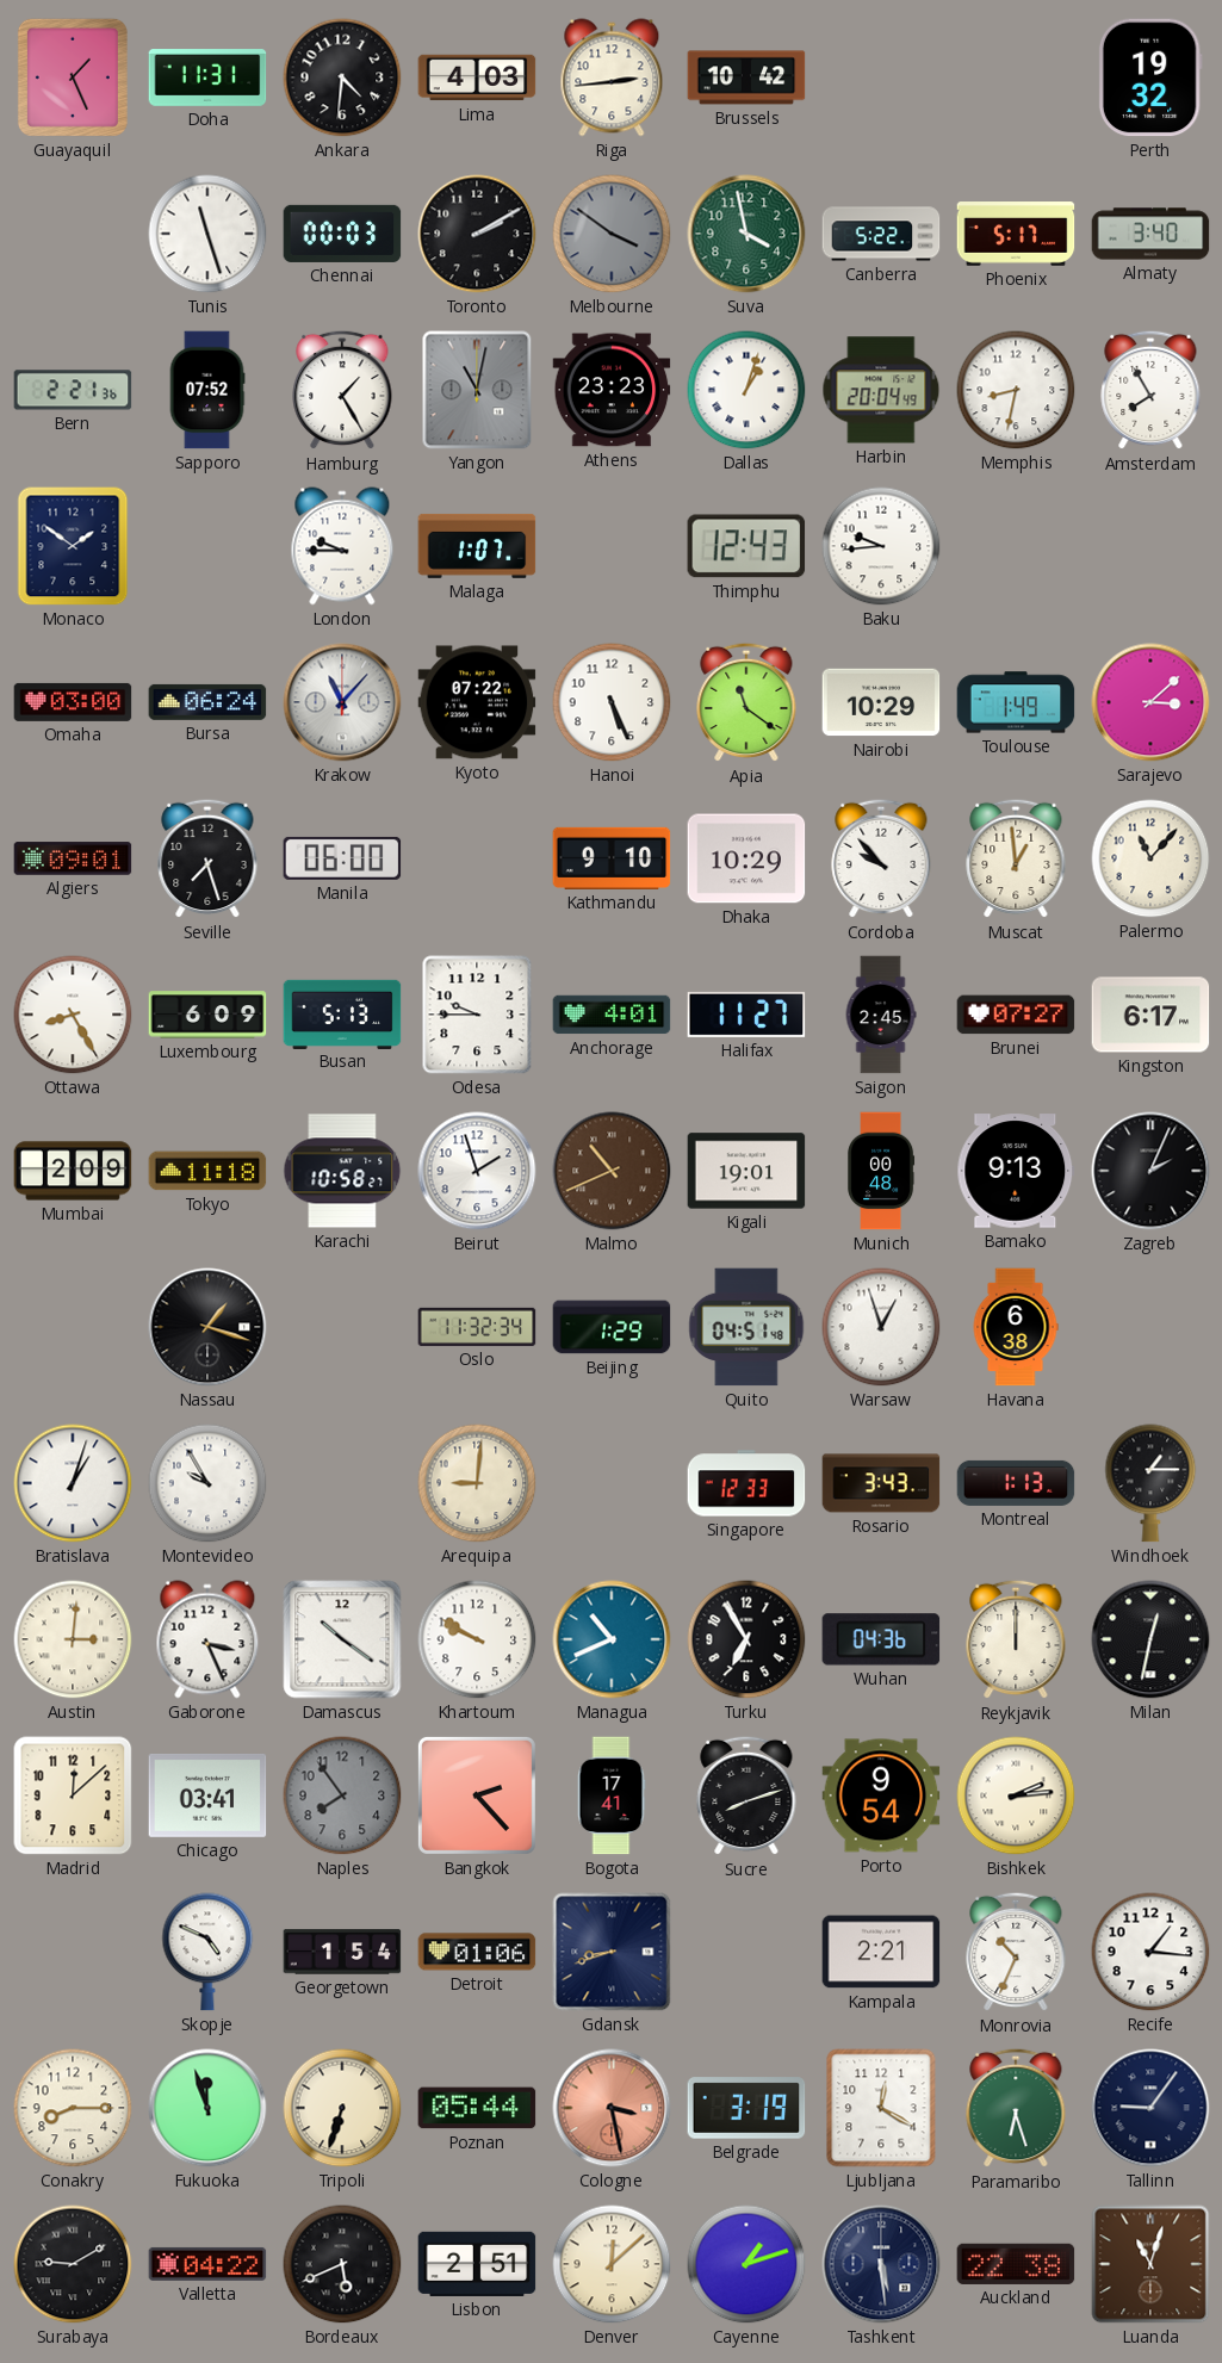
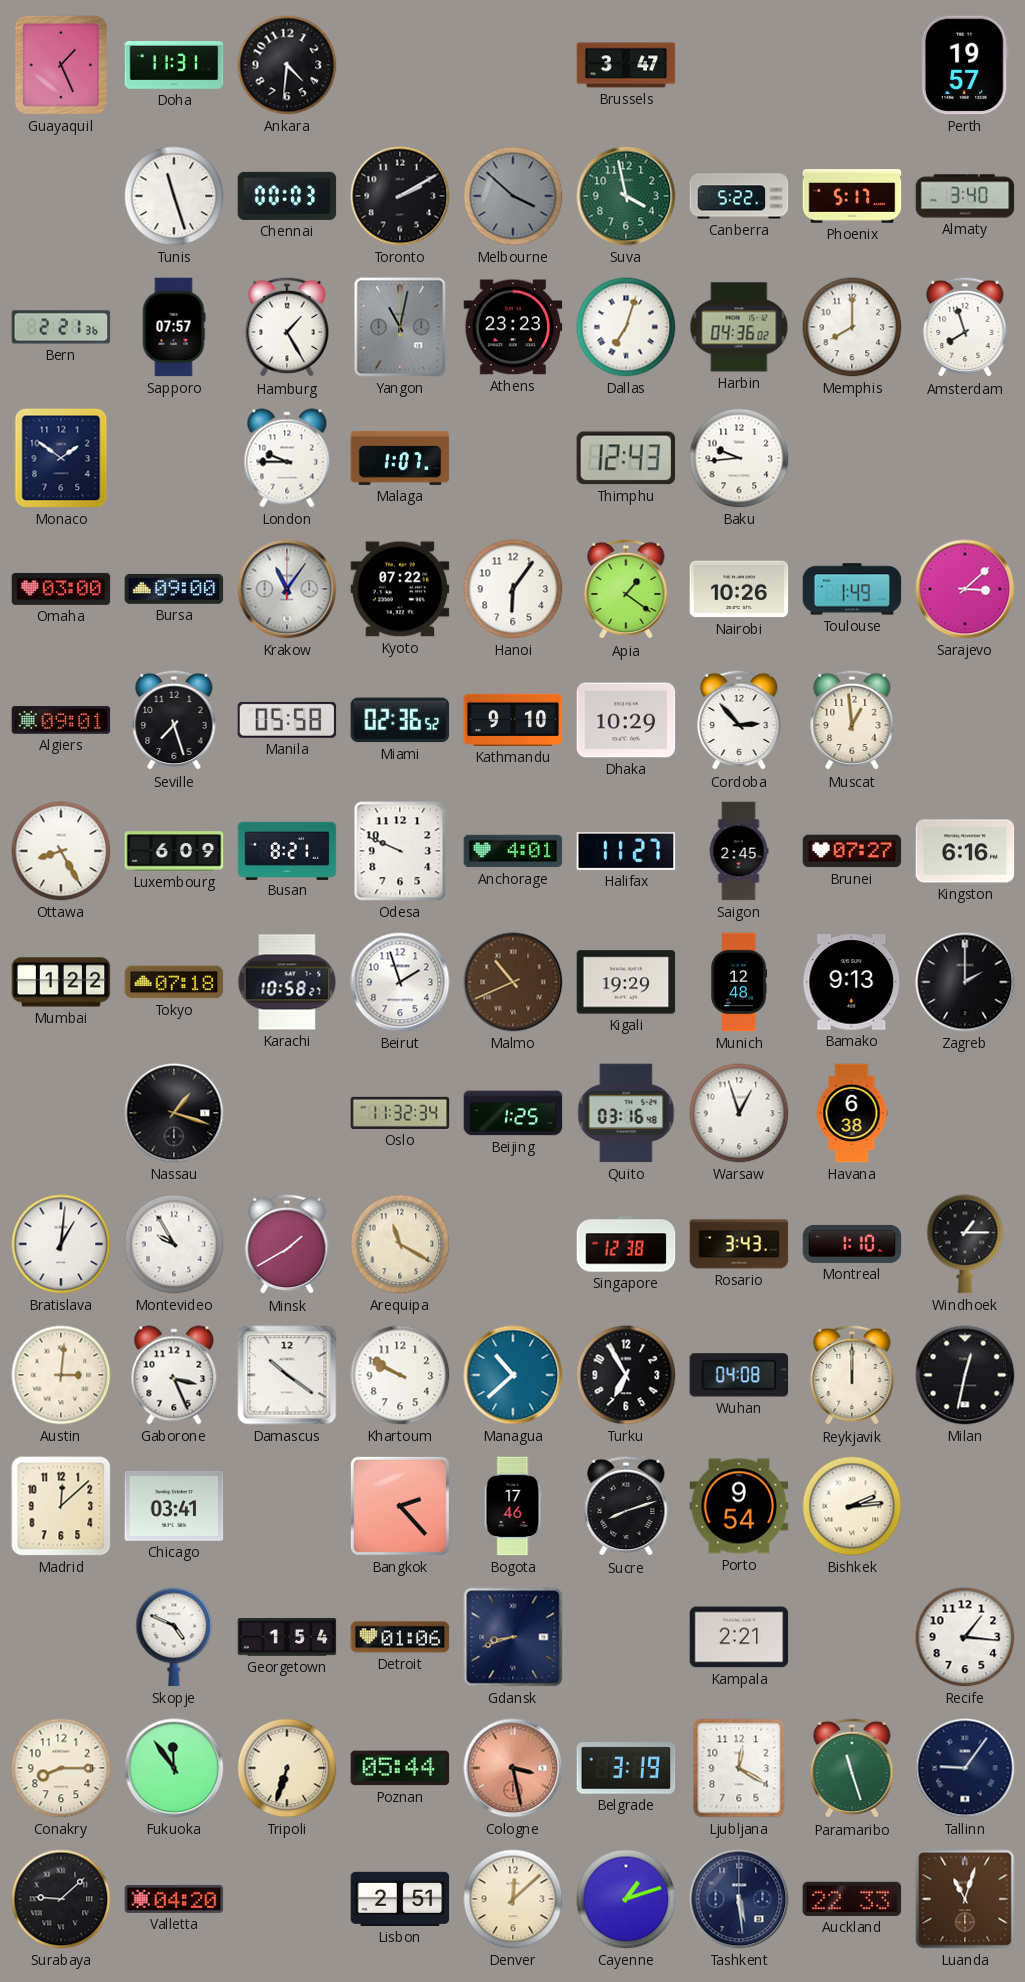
Lima: 4:03 -> none (477, 77)
Riga: 2:44 -> none (612, 77)
Brussels: 10:42 -> 3:47 (626, 65)
Perth: 19:32 -> 19:57 (965, 65)
Melbourne: 3:51 -> 3:52 (513, 196)
Sapporo: 07:52 -> 07:57 (174, 327)
Dallas: 1:03 -> 7:03 (626, 327)
Harbin: 20:04 -> 04:36 (739, 327)
Memphis: 8:32 -> 8:00 (852, 327)
Amsterdam: 7:55 -> 7:57 (965, 327)
Bursa: 06:24 -> 09:00 (174, 589)
Krakow: 11:07 -> 11:06 (287, 589)
Hanoi: 5:26 -> 6:06 (513, 589)
Apia: 11:21 -> 1:21 (626, 589)
Nairobi: 10:29 -> 10:26 (739, 589)
Manila: 06:00 -> 05:58 (287, 720)
Miami: none -> 02:36 (400, 720)
Cordoba: 9:53 -> 2:53 (739, 720)
Palermo: 11:07 -> none (1150, 858)
Busan: 5:13 -> 8:21 (287, 850)
Odesa: 9:45 -> 9:49 (400, 851)
Kingston: 6:17 -> 6:16 (965, 851)
Mumbai: 2:09 -> 1:22 (61, 982)
Tokyo: 11:18 -> 07:18 (174, 982)
Kigali: 19:01 -> 19:29 (626, 982)
Munich: 00:48 -> 12:48 (739, 982)
Zagreb: 2:04 -> 2:00 (965, 982)
Beijing: 1:29 -> 1:25 (513, 1113)
Quito: 04:51 -> 03:16 (626, 1113)
Bratislava: 1:03 -> 1:01 (61, 1244)
Minsk: none -> 1:40 (287, 1244)
Arequipa: 9:01 -> 11:20 (400, 1244)
Singapore: 12:33 -> 12:38 (626, 1244)
Montreal: 1:13 -> 1:10 (852, 1244)
Managua: 10:41 -> 10:38 (513, 1375)
Wuhan: 04:36 -> 04:08 (739, 1375)
Naples: 7:54 -> none (342, 1795)
Bogota: 17:41 -> 17:46 (513, 1506)
Monrovia: 10:34 -> none (1016, 1952)
Fukuoka: 11:57 -> 11:54 (174, 1768)
Paramaribo: 6:27 -> 11:27 (852, 1768)
Surabaya: 9:10 -> 9:08 (61, 1899)
Valletta: 04:22 -> 04:20 (174, 1899)
Bordeaux: 5:41 -> none (342, 2264)
Auckland: 22:38 -> 22:33 (852, 1899)
